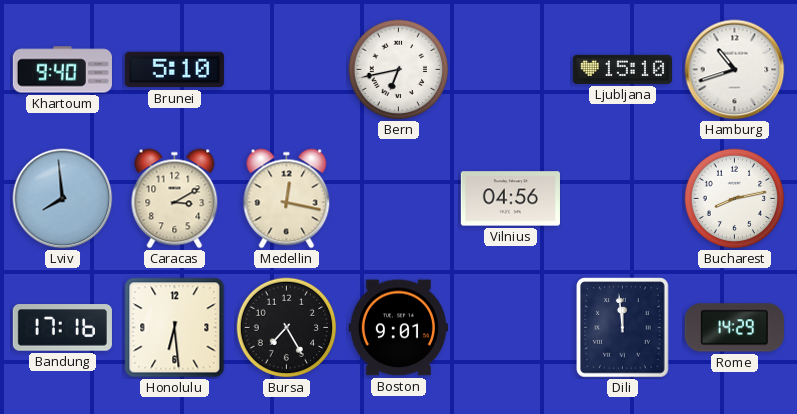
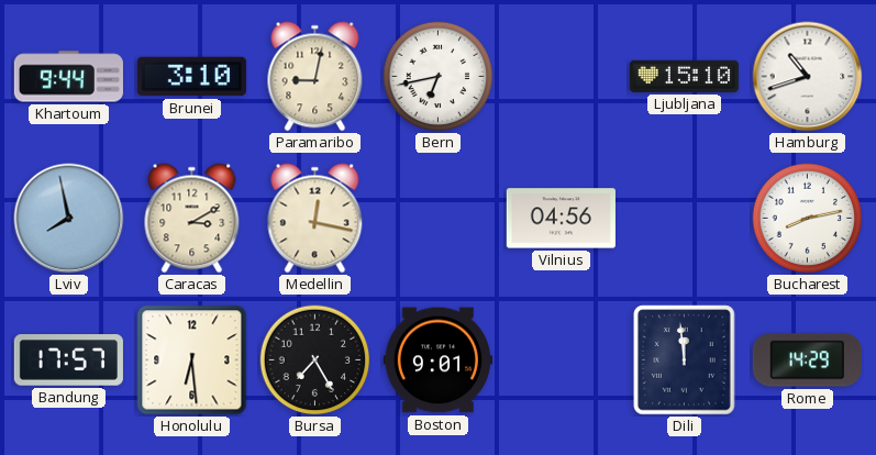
Khartoum: 9:40 -> 9:44 (68, 77)
Brunei: 5:10 -> 3:10 (191, 77)
Paramaribo: none -> 9:02 (315, 77)
Lviv: 7:59 -> 7:58 (69, 219)
Bandung: 17:16 -> 17:57 (68, 360)
